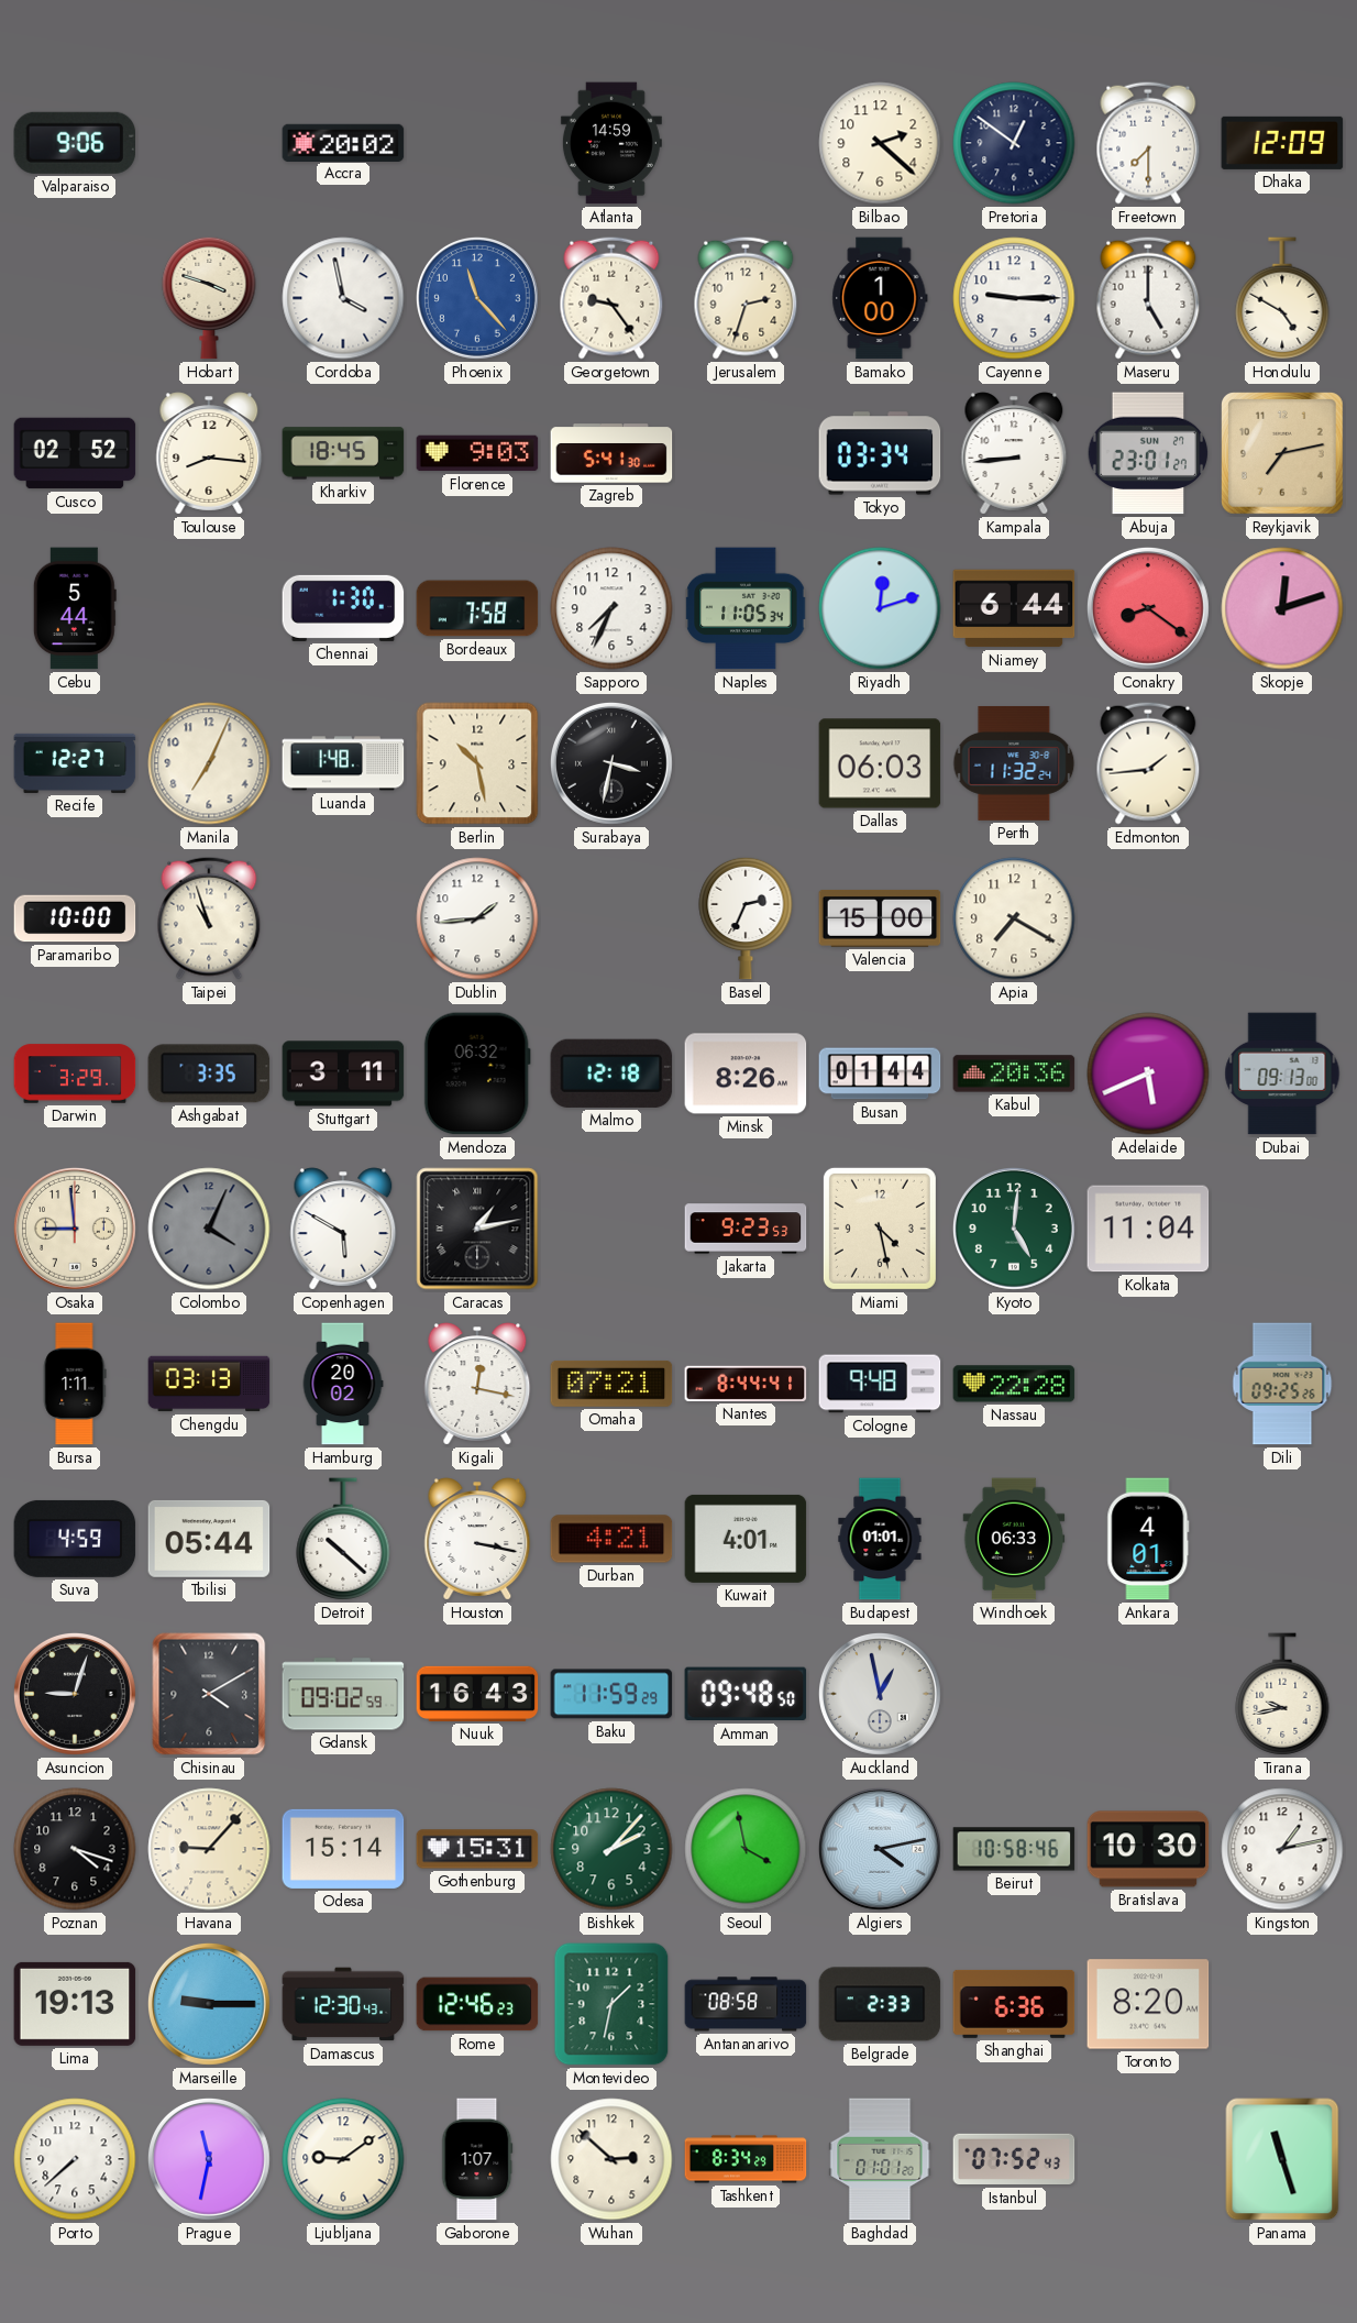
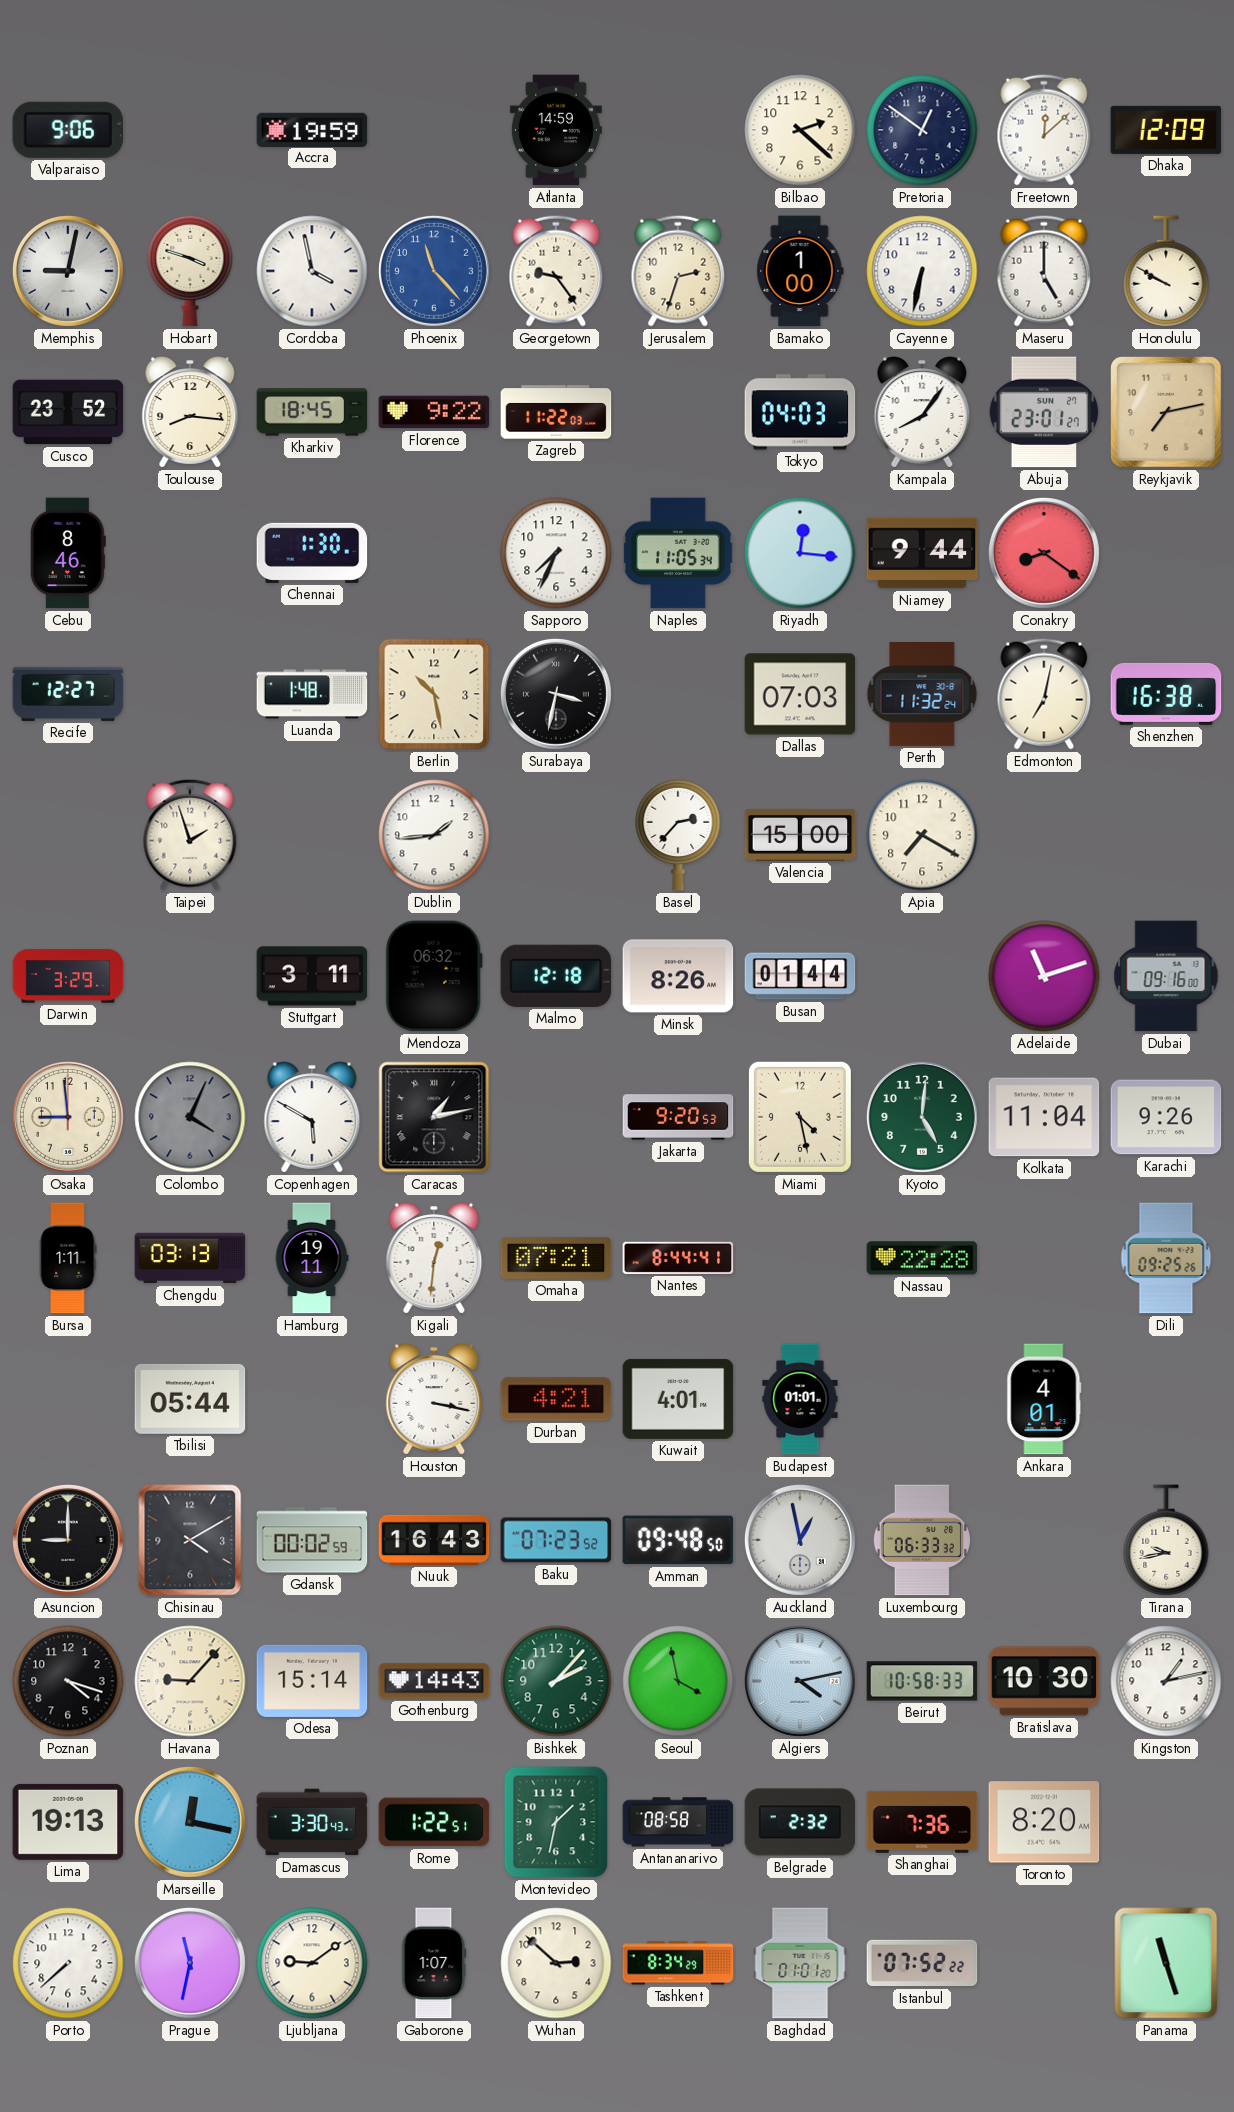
Accra: 20:02 -> 19:59 (312, 129)
Freetown: 7:30 -> 12:08 (1044, 130)
Memphis: none -> 9:02 (68, 271)
Cayenne: 9:15 -> 6:32 (922, 271)
Honolulu: 4:50 -> 9:50 (1166, 271)
Cusco: 02:52 -> 23:52 (68, 412)
Florence: 9:03 -> 9:22 (434, 412)
Zagreb: 5:41 -> 11:22 (556, 412)
Tokyo: 03:34 -> 04:03 (800, 412)
Kampala: 8:44 -> 8:06 (922, 412)
Cebu: 5:44 -> 8:46 (68, 553)
Bordeaux: 7:58 -> none (477, 608)
Riyadh: 12:12 -> 12:16 (800, 553)
Niamey: 6:44 -> 9:44 (922, 553)
Skopje: 12:12 -> none (1282, 608)
Manila: 7:04 -> none (209, 763)
Dallas: 06:03 -> 07:03 (800, 694)
Edmonton: 1:44 -> 7:02 (1044, 694)
Shenzhen: none -> 16:38 (1166, 694)
Paramaribo: 10:00 -> none (75, 918)
Taipei: 10:57 -> 1:57 (190, 835)
Basel: 2:34 -> 2:37 (678, 835)
Ashgabat: 3:35 -> none (209, 1074)
Kabul: 20:36 -> none (1014, 1074)
Adelaide: 5:41 -> 11:12 (1044, 976)
Dubai: 09:13 -> 09:16 (1166, 976)
Jakarta: 9:23 -> 9:20 (678, 1117)
Karachi: none -> 9:26 (1166, 1117)
Hamburg: 20:02 -> 19:11 (312, 1258)
Kigali: 12:17 -> 12:31 (434, 1258)
Cologne: 9:48 -> none (880, 1384)
Suva: 4:59 -> none (75, 1539)
Detroit: 10:22 -> none (343, 1539)
Windhoek: 06:33 -> none (1014, 1539)
Asuncion: 9:03 -> 9:00 (68, 1540)
Gdansk: 09:02 -> 00:02 (312, 1540)
Baku: 11:59 -> 07:23 (556, 1540)
Luxembourg: none -> 06:33 (922, 1540)
Gothenburg: 15:31 -> 14:43 (434, 1681)
Beirut: 10:58:46 -> 10:58:33 (922, 1681)
Marseille: 9:15 -> 12:17 (190, 1822)
Damascus: 12:30 -> 3:30 (312, 1822)
Rome: 12:46 -> 1:22 (434, 1822)
Belgrade: 2:33 -> 2:32 (800, 1822)
Shanghai: 6:36 -> 7:36 (922, 1822)
Istanbul: 07:52:43 -> 07:52:22 (922, 1963)
